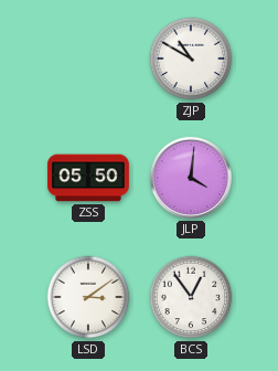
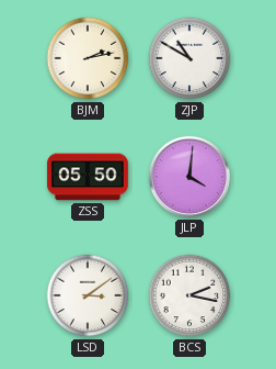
BJM: none -> 2:13 (88, 58)
BCS: 12:54 -> 2:17 (189, 295)
